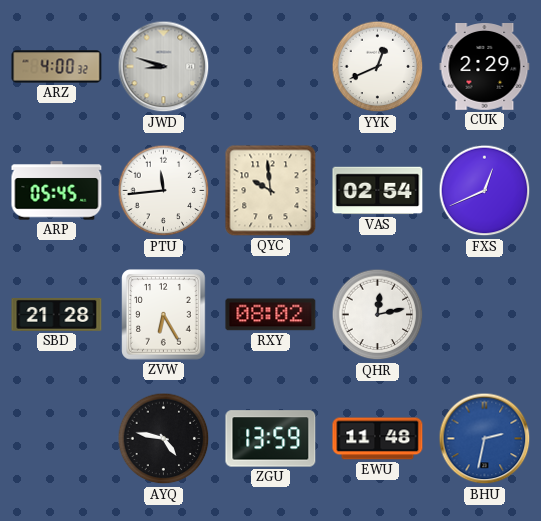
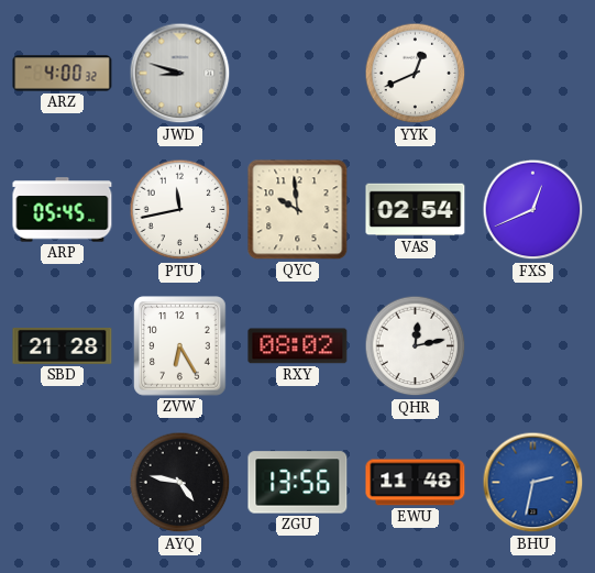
CUK: 2:29 -> none (485, 67)
PTU: 11:44 -> 11:43 (180, 210)
ZGU: 13:59 -> 13:56 (298, 483)
